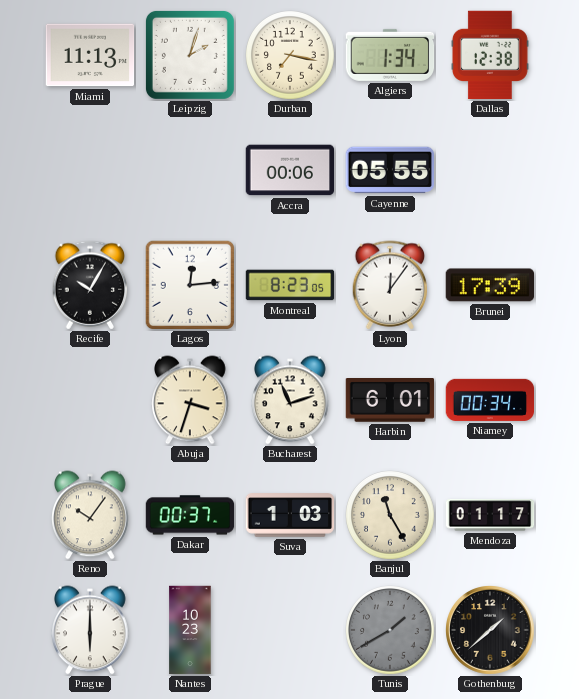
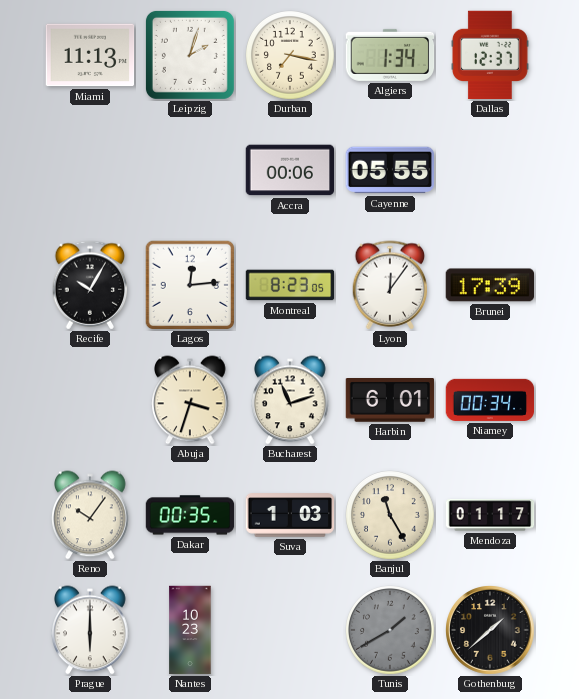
Dallas: 12:38 -> 12:37 (490, 55)
Dakar: 00:37 -> 00:35 (190, 515)
